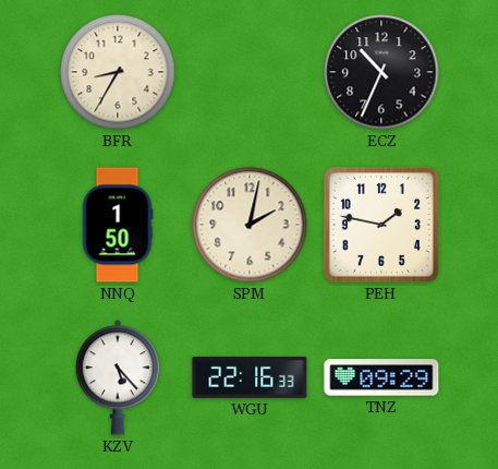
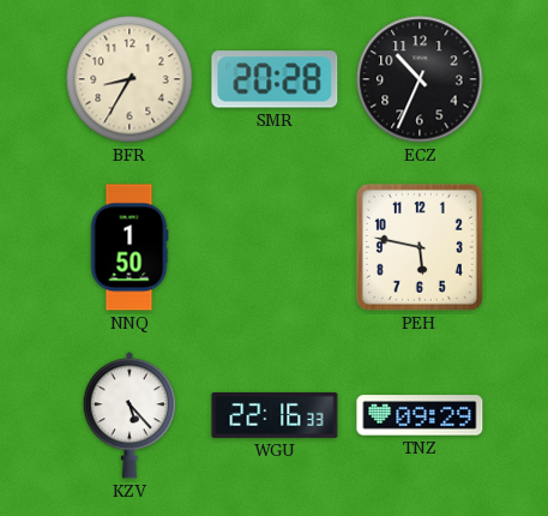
SMR: none -> 20:28 (275, 79)
SPM: 2:02 -> none (250, 225)
PEH: 1:47 -> 5:47 (420, 247)
